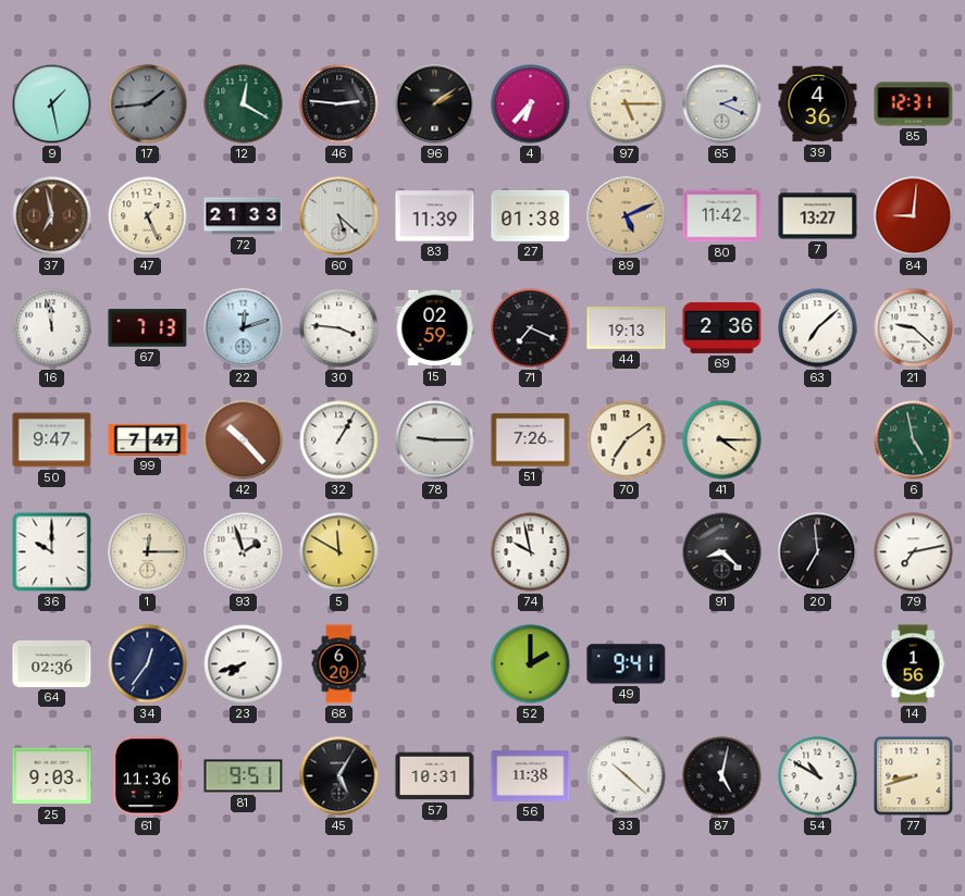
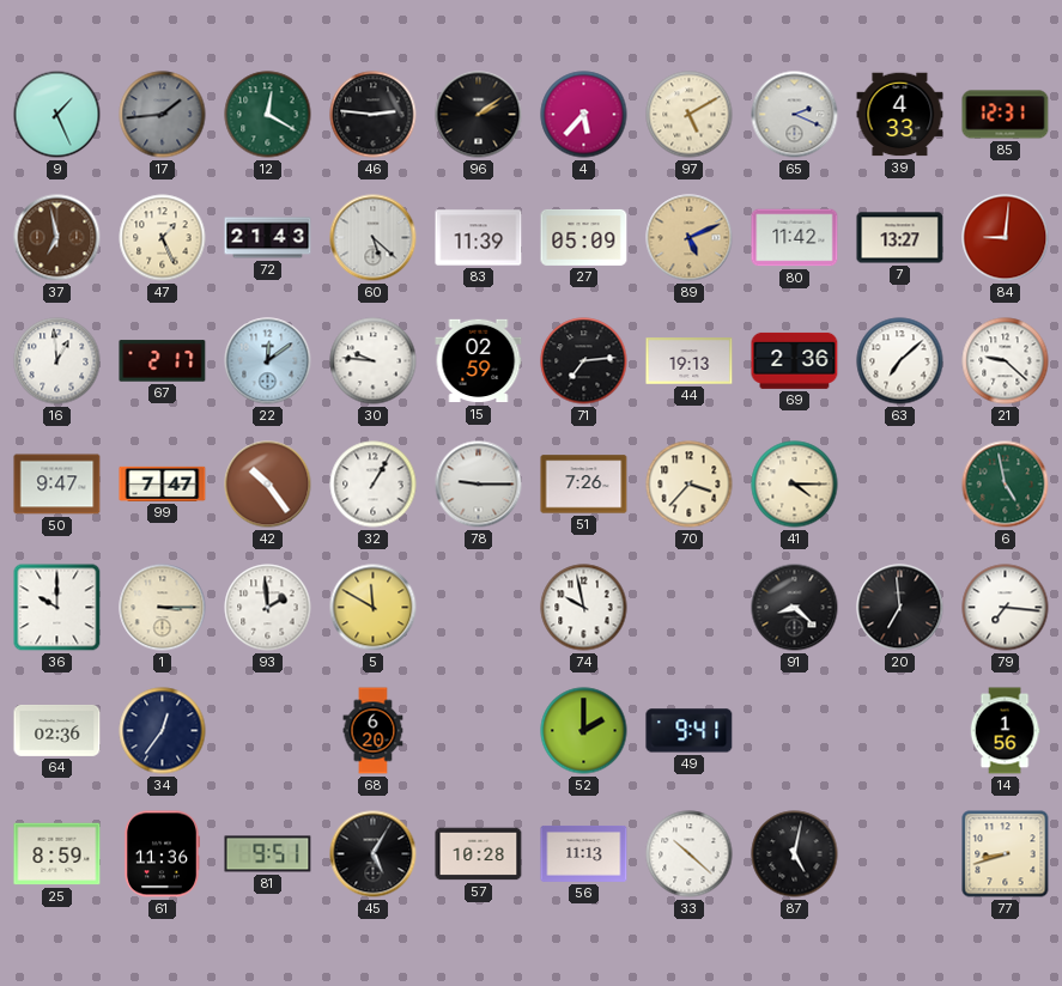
9: 1:28 -> 1:26 (57, 115)
4: 6:37 -> 5:37 (584, 115)
97: 5:15 -> 5:10 (690, 115)
39: 4:36 -> 4:33 (900, 115)
72: 21:33 -> 21:43 (268, 238)
27: 01:38 -> 05:09 (584, 237)
16: 11:58 -> 12:59 (57, 361)
67: 7:13 -> 2:17 (163, 361)
22: 12:12 -> 12:09 (268, 361)
30: 3:46 -> 9:46 (374, 361)
71: 7:19 -> 7:14 (584, 361)
42: 10:23 -> 10:24 (268, 485)
70: 7:09 -> 3:37 (690, 485)
1: 12:15 -> 3:15 (163, 608)
93: 1:57 -> 1:59 (268, 608)
79: 7:13 -> 7:16 (1006, 608)
23: 7:42 -> none (244, 664)
25: 9:03 -> 8:59 (57, 854)
57: 10:31 -> 10:28 (479, 854)
56: 11:38 -> 11:13 (584, 853)
54: 10:50 -> none (818, 776)
